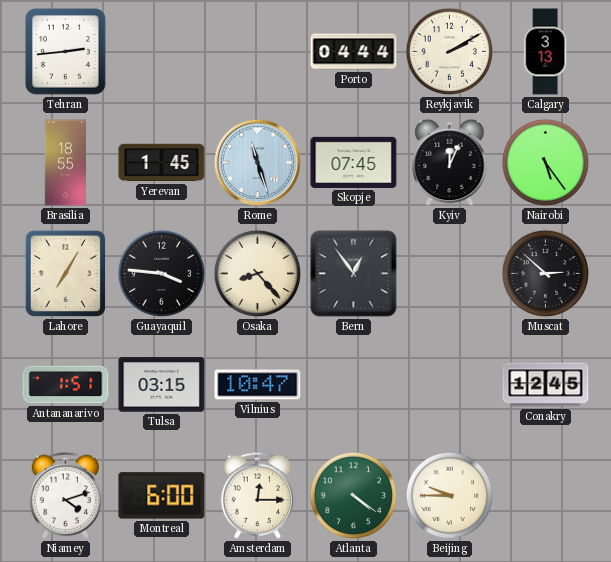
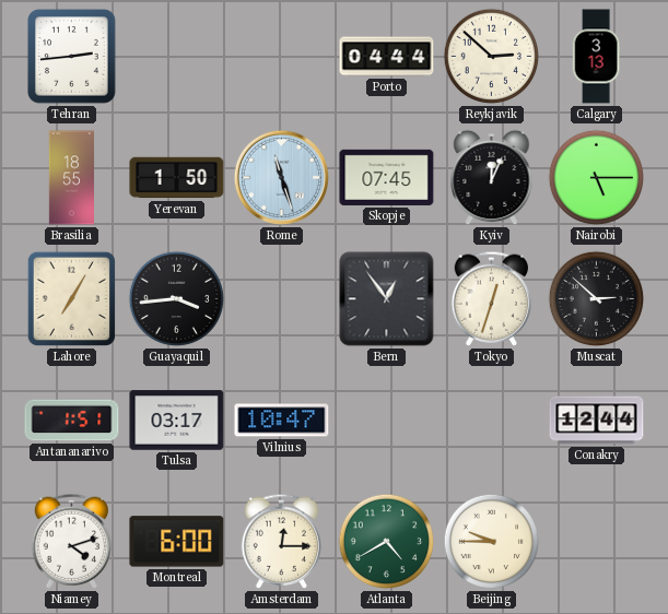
Reykjavik: 2:10 -> 2:52 (492, 57)
Yerevan: 1:45 -> 1:50 (177, 178)
Nairobi: 5:24 -> 5:15 (597, 178)
Guayaquil: 3:46 -> 3:44 (177, 299)
Osaka: 8:23 -> none (258, 274)
Tokyo: none -> 12:33 (492, 298)
Tulsa: 03:15 -> 03:17 (177, 421)
Conakry: 12:45 -> 12:44 (597, 421)
Atlanta: 4:21 -> 4:40 (387, 542)
